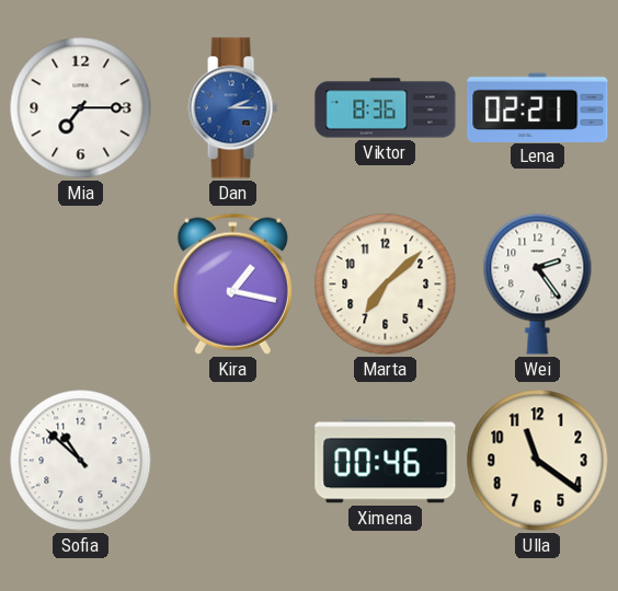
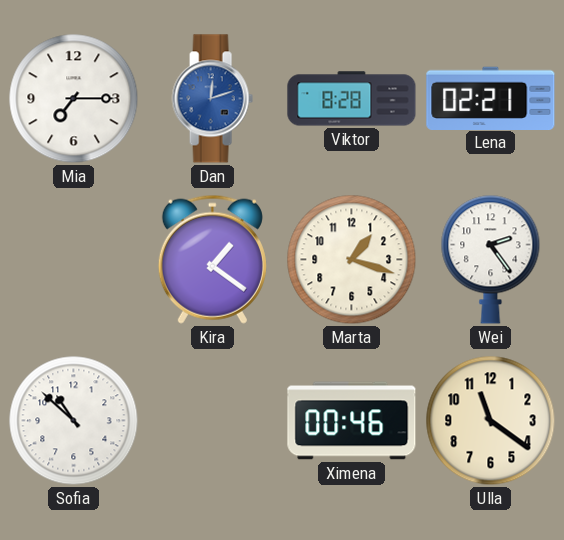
Dan: 2:15 -> 12:12 (212, 99)
Viktor: 8:36 -> 8:28 (352, 99)
Kira: 1:17 -> 1:21 (212, 259)
Marta: 7:08 -> 1:18 (352, 260)
